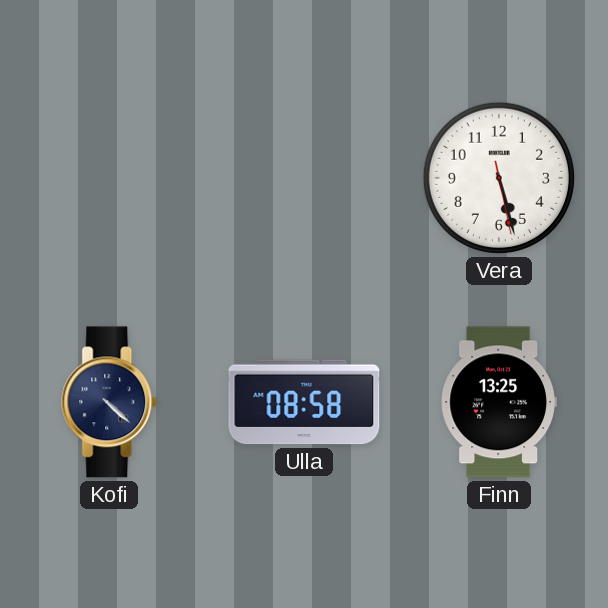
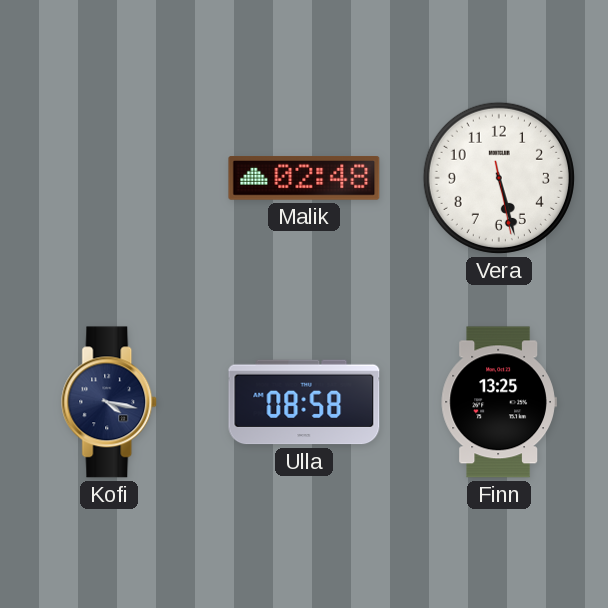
Malik: none -> 02:48 (304, 179)
Kofi: 4:22 -> 4:17 (110, 402)
